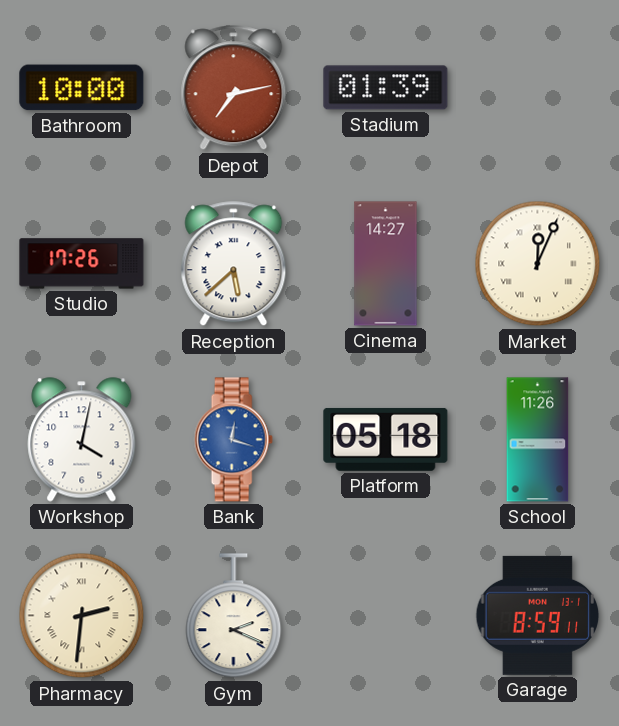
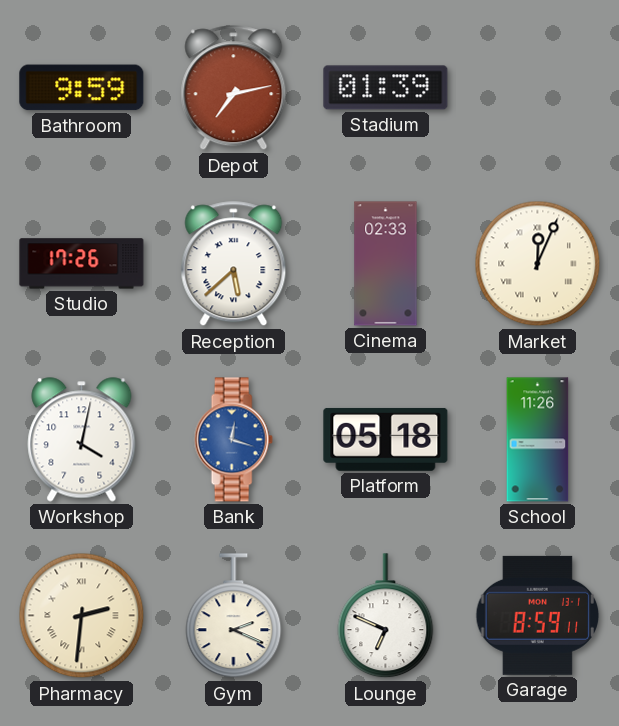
Bathroom: 10:00 -> 9:59 (82, 88)
Cinema: 14:27 -> 02:33 (386, 264)
Lounge: none -> 6:49 (386, 616)
